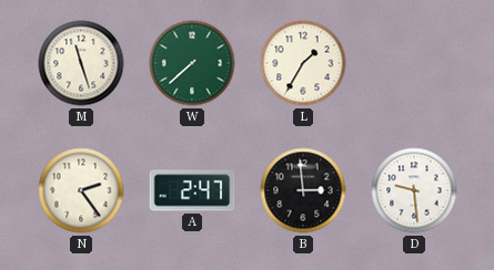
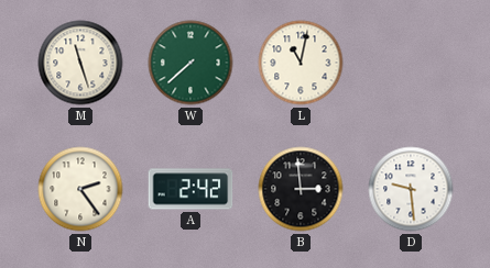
L: 1:35 -> 11:02 (301, 63)
A: 2:47 -> 2:42 (190, 189)
